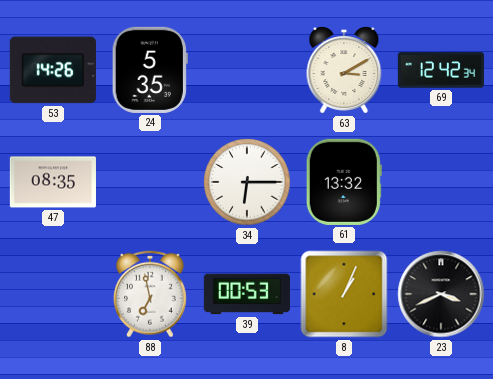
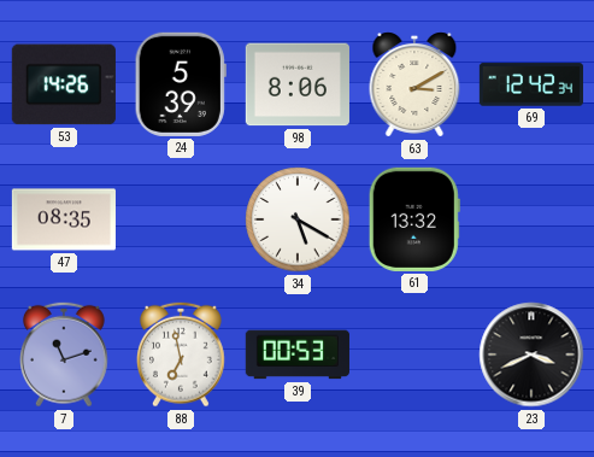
24: 5:35 -> 5:39 (181, 84)
98: none -> 8:06 (298, 84)
34: 6:15 -> 5:20 (298, 219)
7: none -> 11:12 (65, 355)
8: 1:04 -> none (344, 294)
